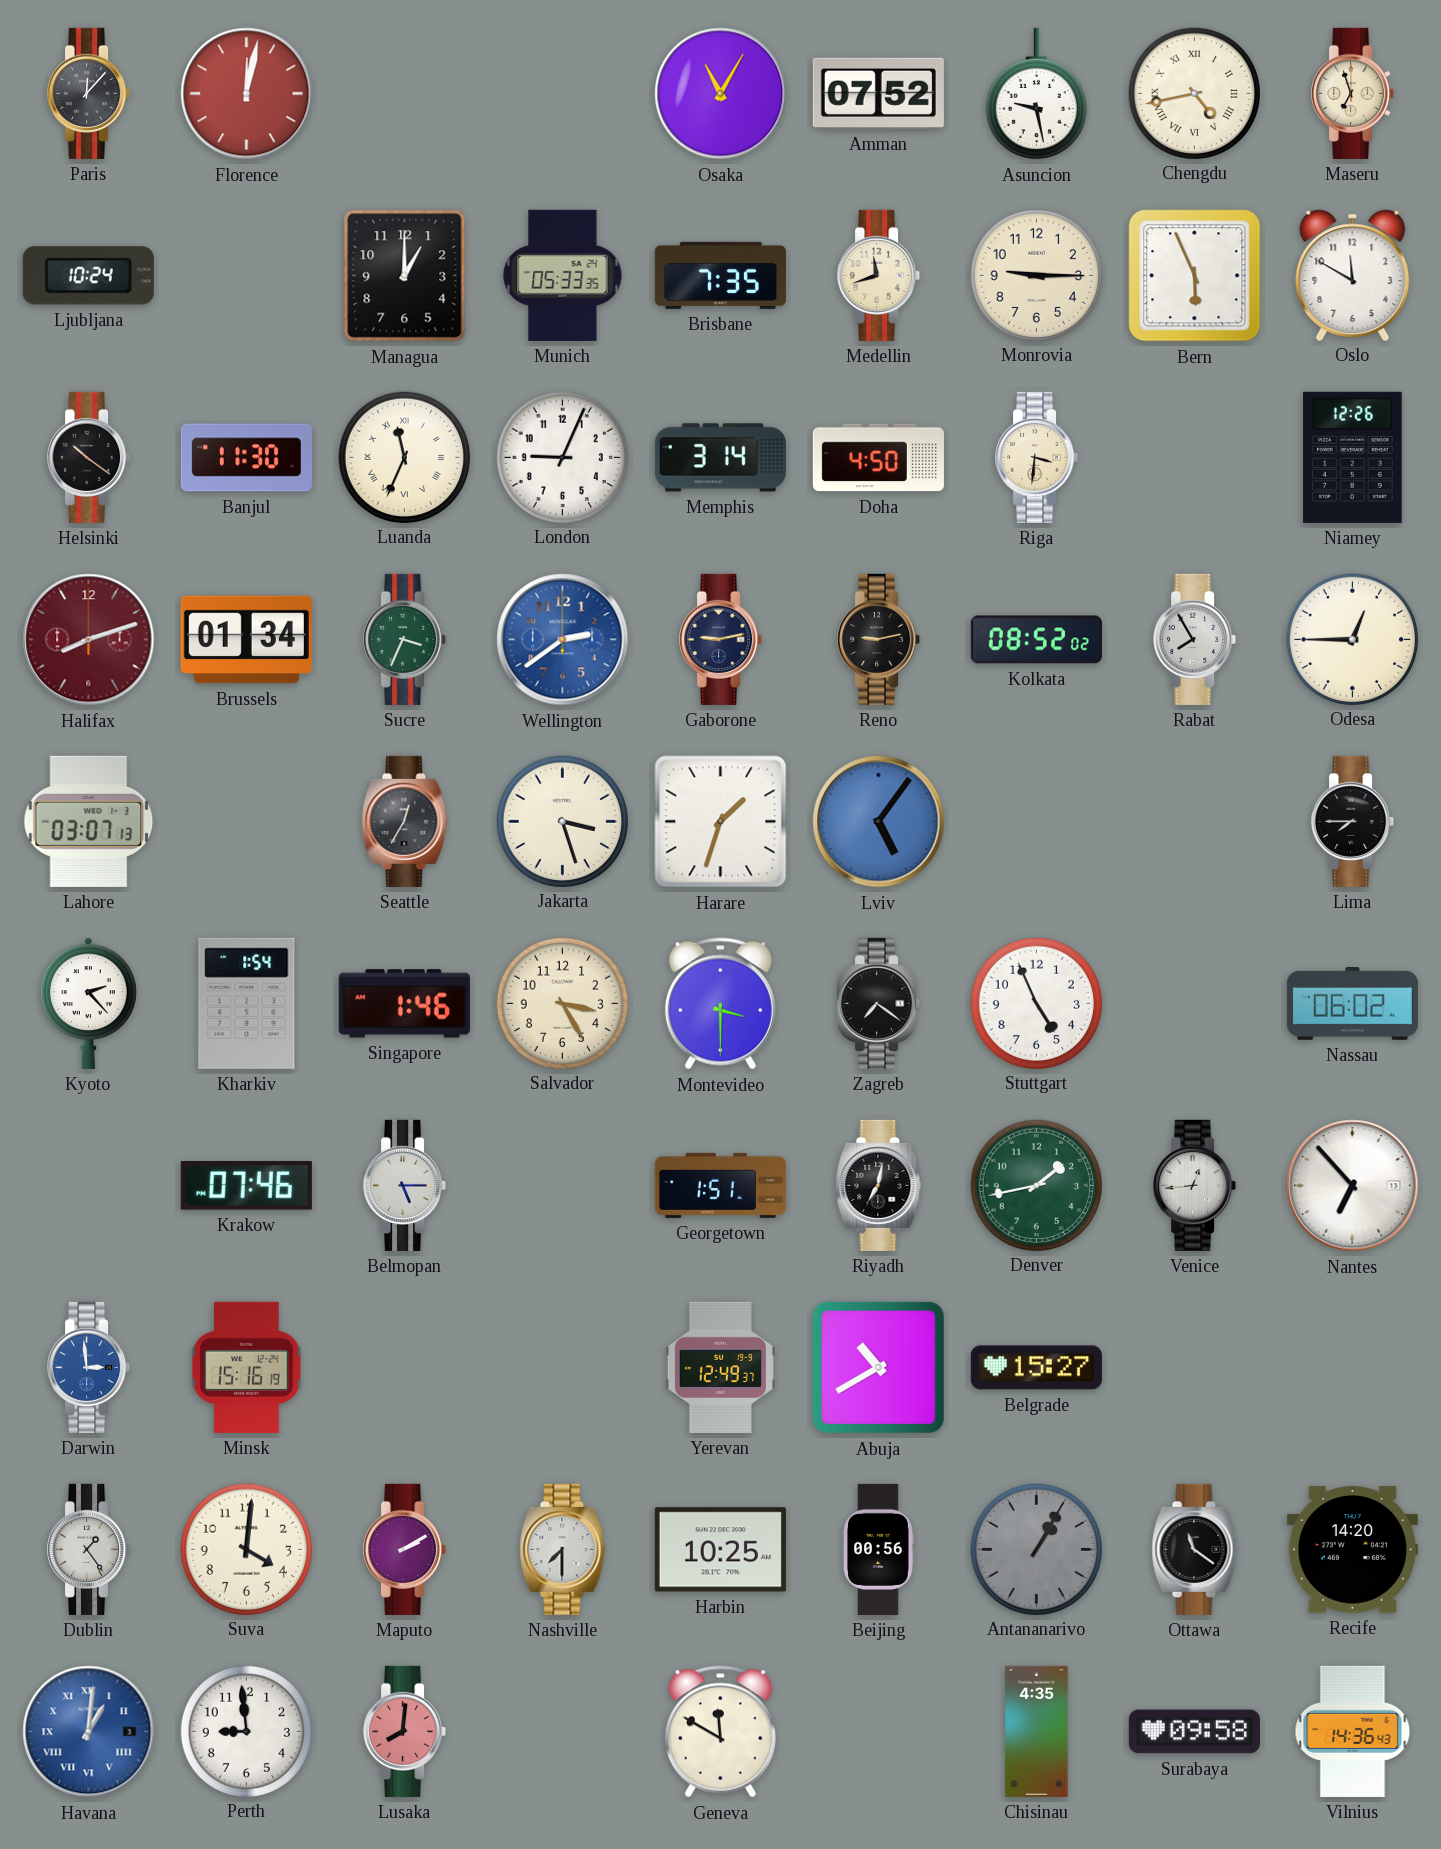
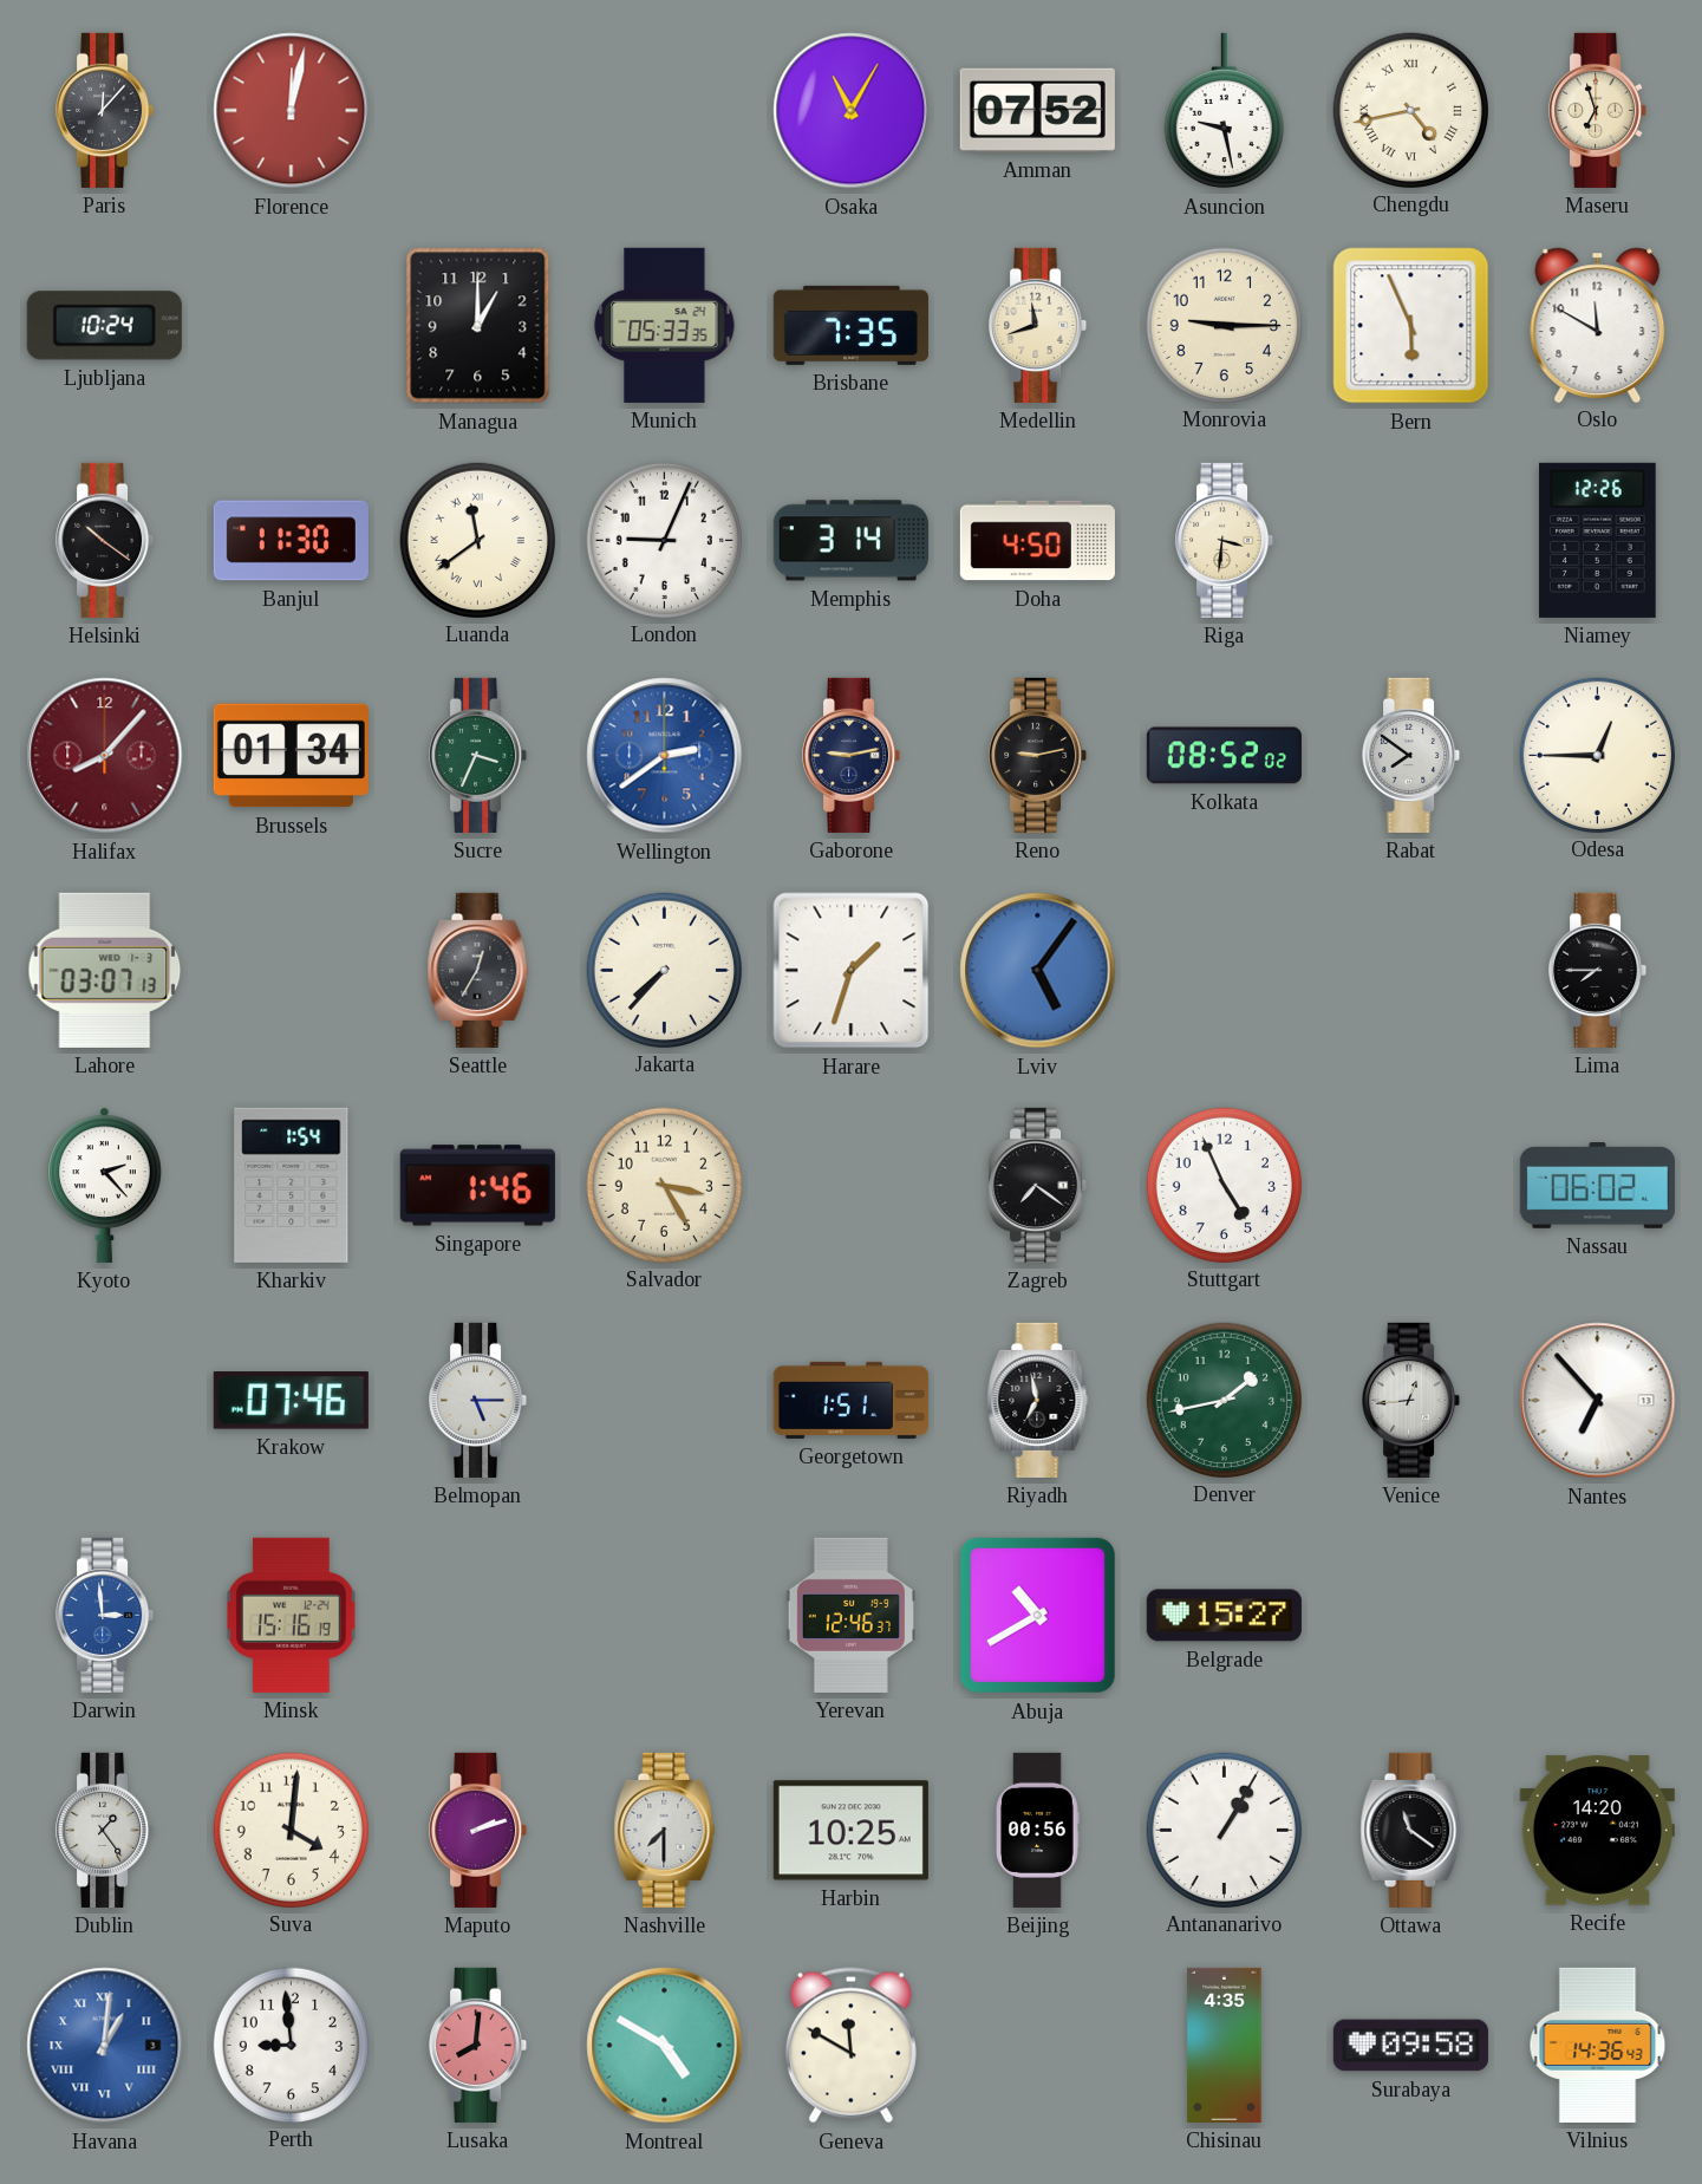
Luanda: 11:34 -> 11:39 (477, 540)
Halifax: 8:12 -> 8:07 (105, 756)
Rabat: 7:55 -> 7:51 (1411, 755)
Jakarta: 3:27 -> 7:37 (664, 970)
Montevideo: 3:30 -> none (720, 1004)
Riyadh: 7:02 -> 6:58 (1038, 1400)
Yerevan: 12:49 -> 12:46 (850, 1615)
Maputo: 2:10 -> 2:12 (478, 1830)
Antananarivo dial: grey -> white (1224, 1830)
Montreal: none -> 4:50 (665, 2046)
